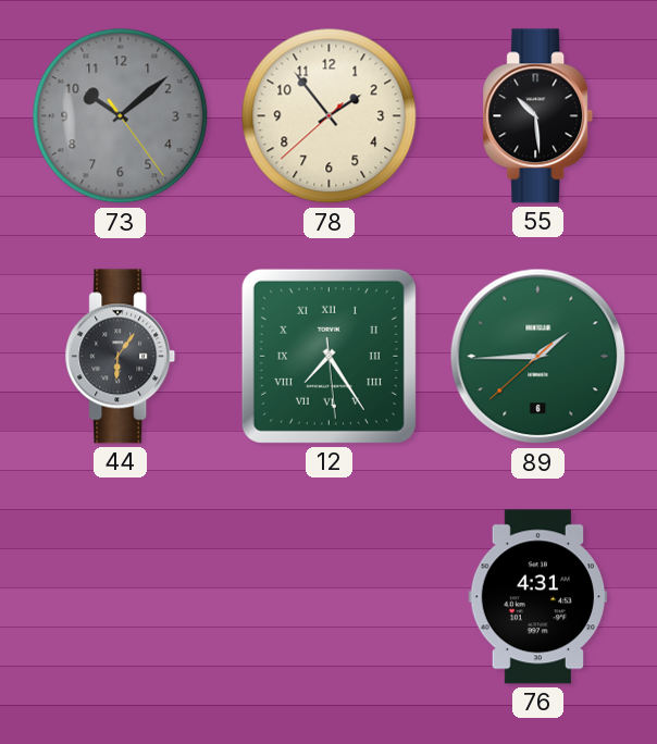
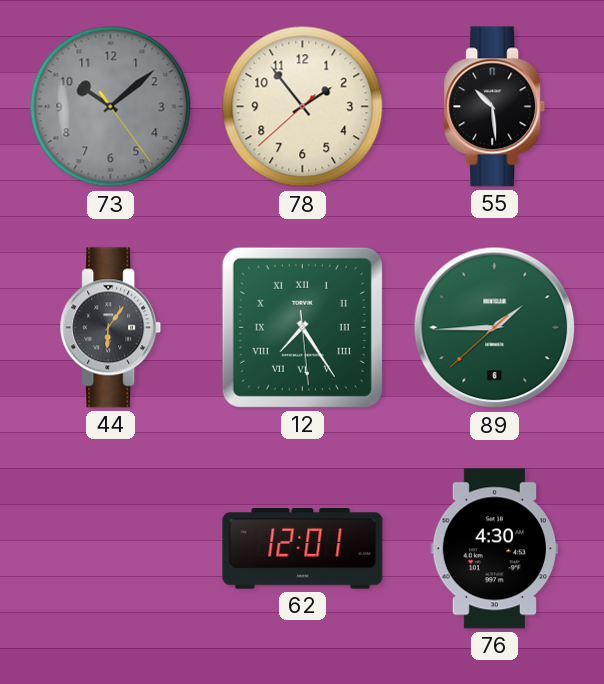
62: none -> 12:01 (303, 549)
76: 4:31 -> 4:30 (495, 549)
